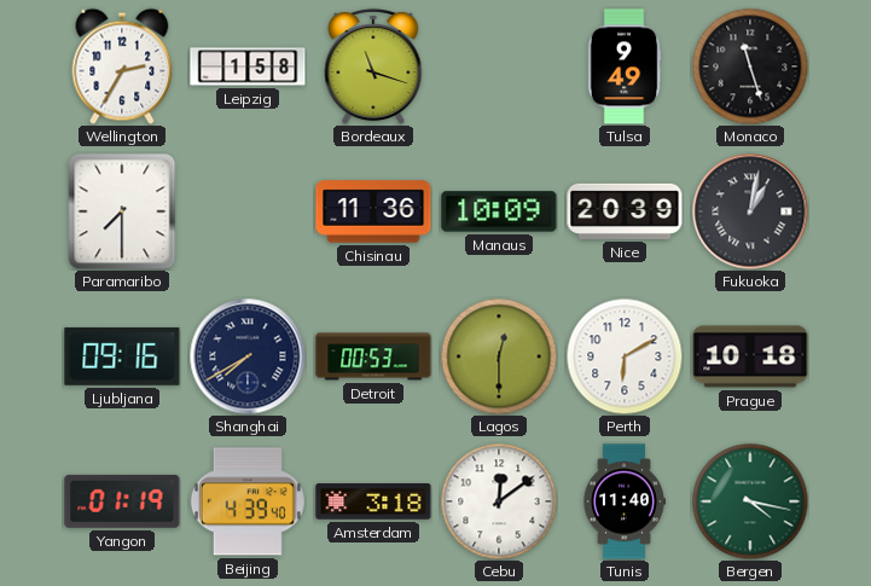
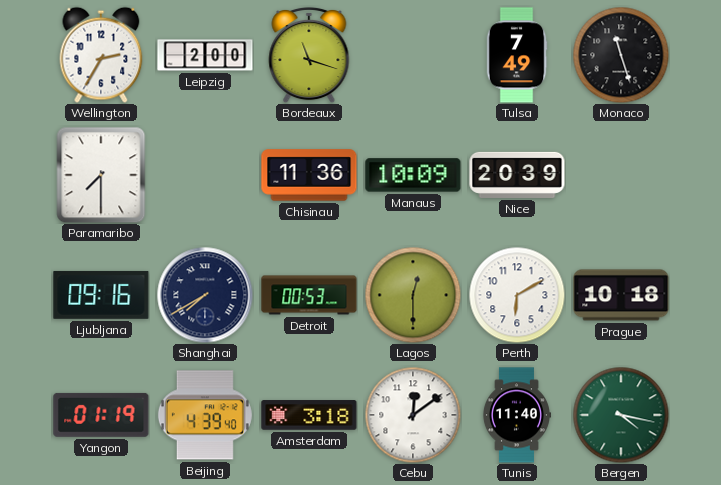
Leipzig: 1:58 -> 2:00 (205, 55)
Tulsa: 9:49 -> 7:49 (517, 55)
Fukuoka: 1:02 -> none (750, 211)
